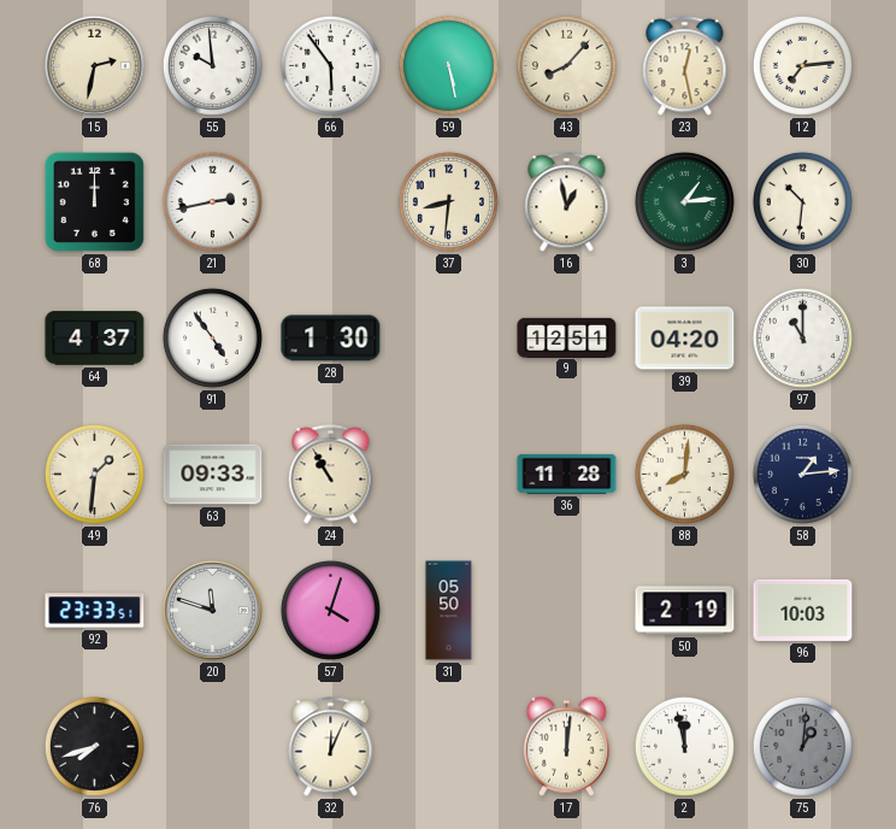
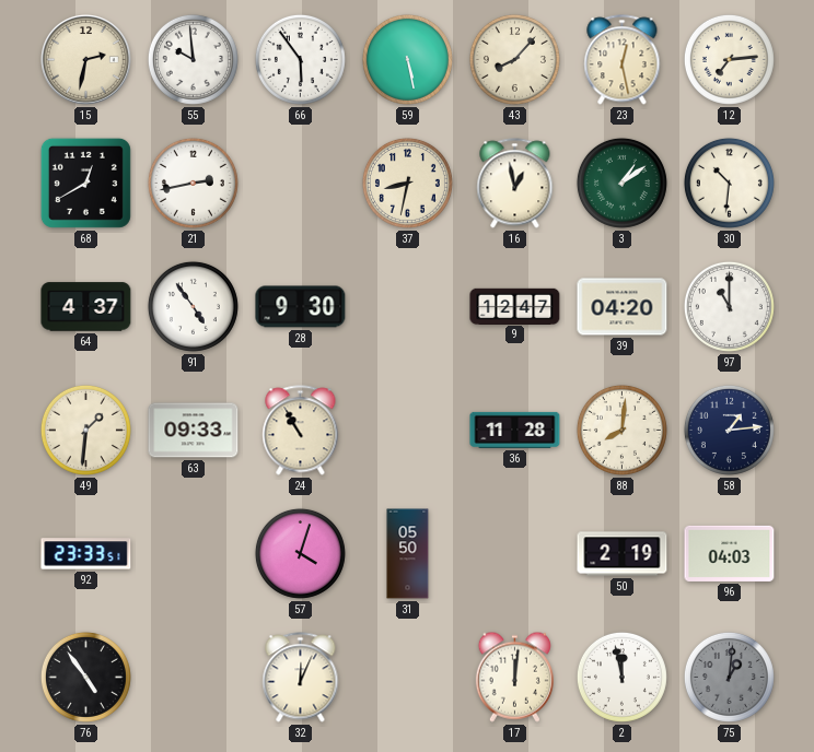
68: 12:00 -> 12:40 (85, 183)
37: 8:31 -> 8:32 (407, 183)
3: 1:14 -> 1:09 (621, 183)
28: 1:30 -> 9:30 (301, 307)
9: 12:51 -> 12:47 (515, 306)
20: 11:48 -> none (213, 611)
96: 10:03 -> 04:03 (730, 553)
76: 7:42 -> 4:54 (85, 677)
